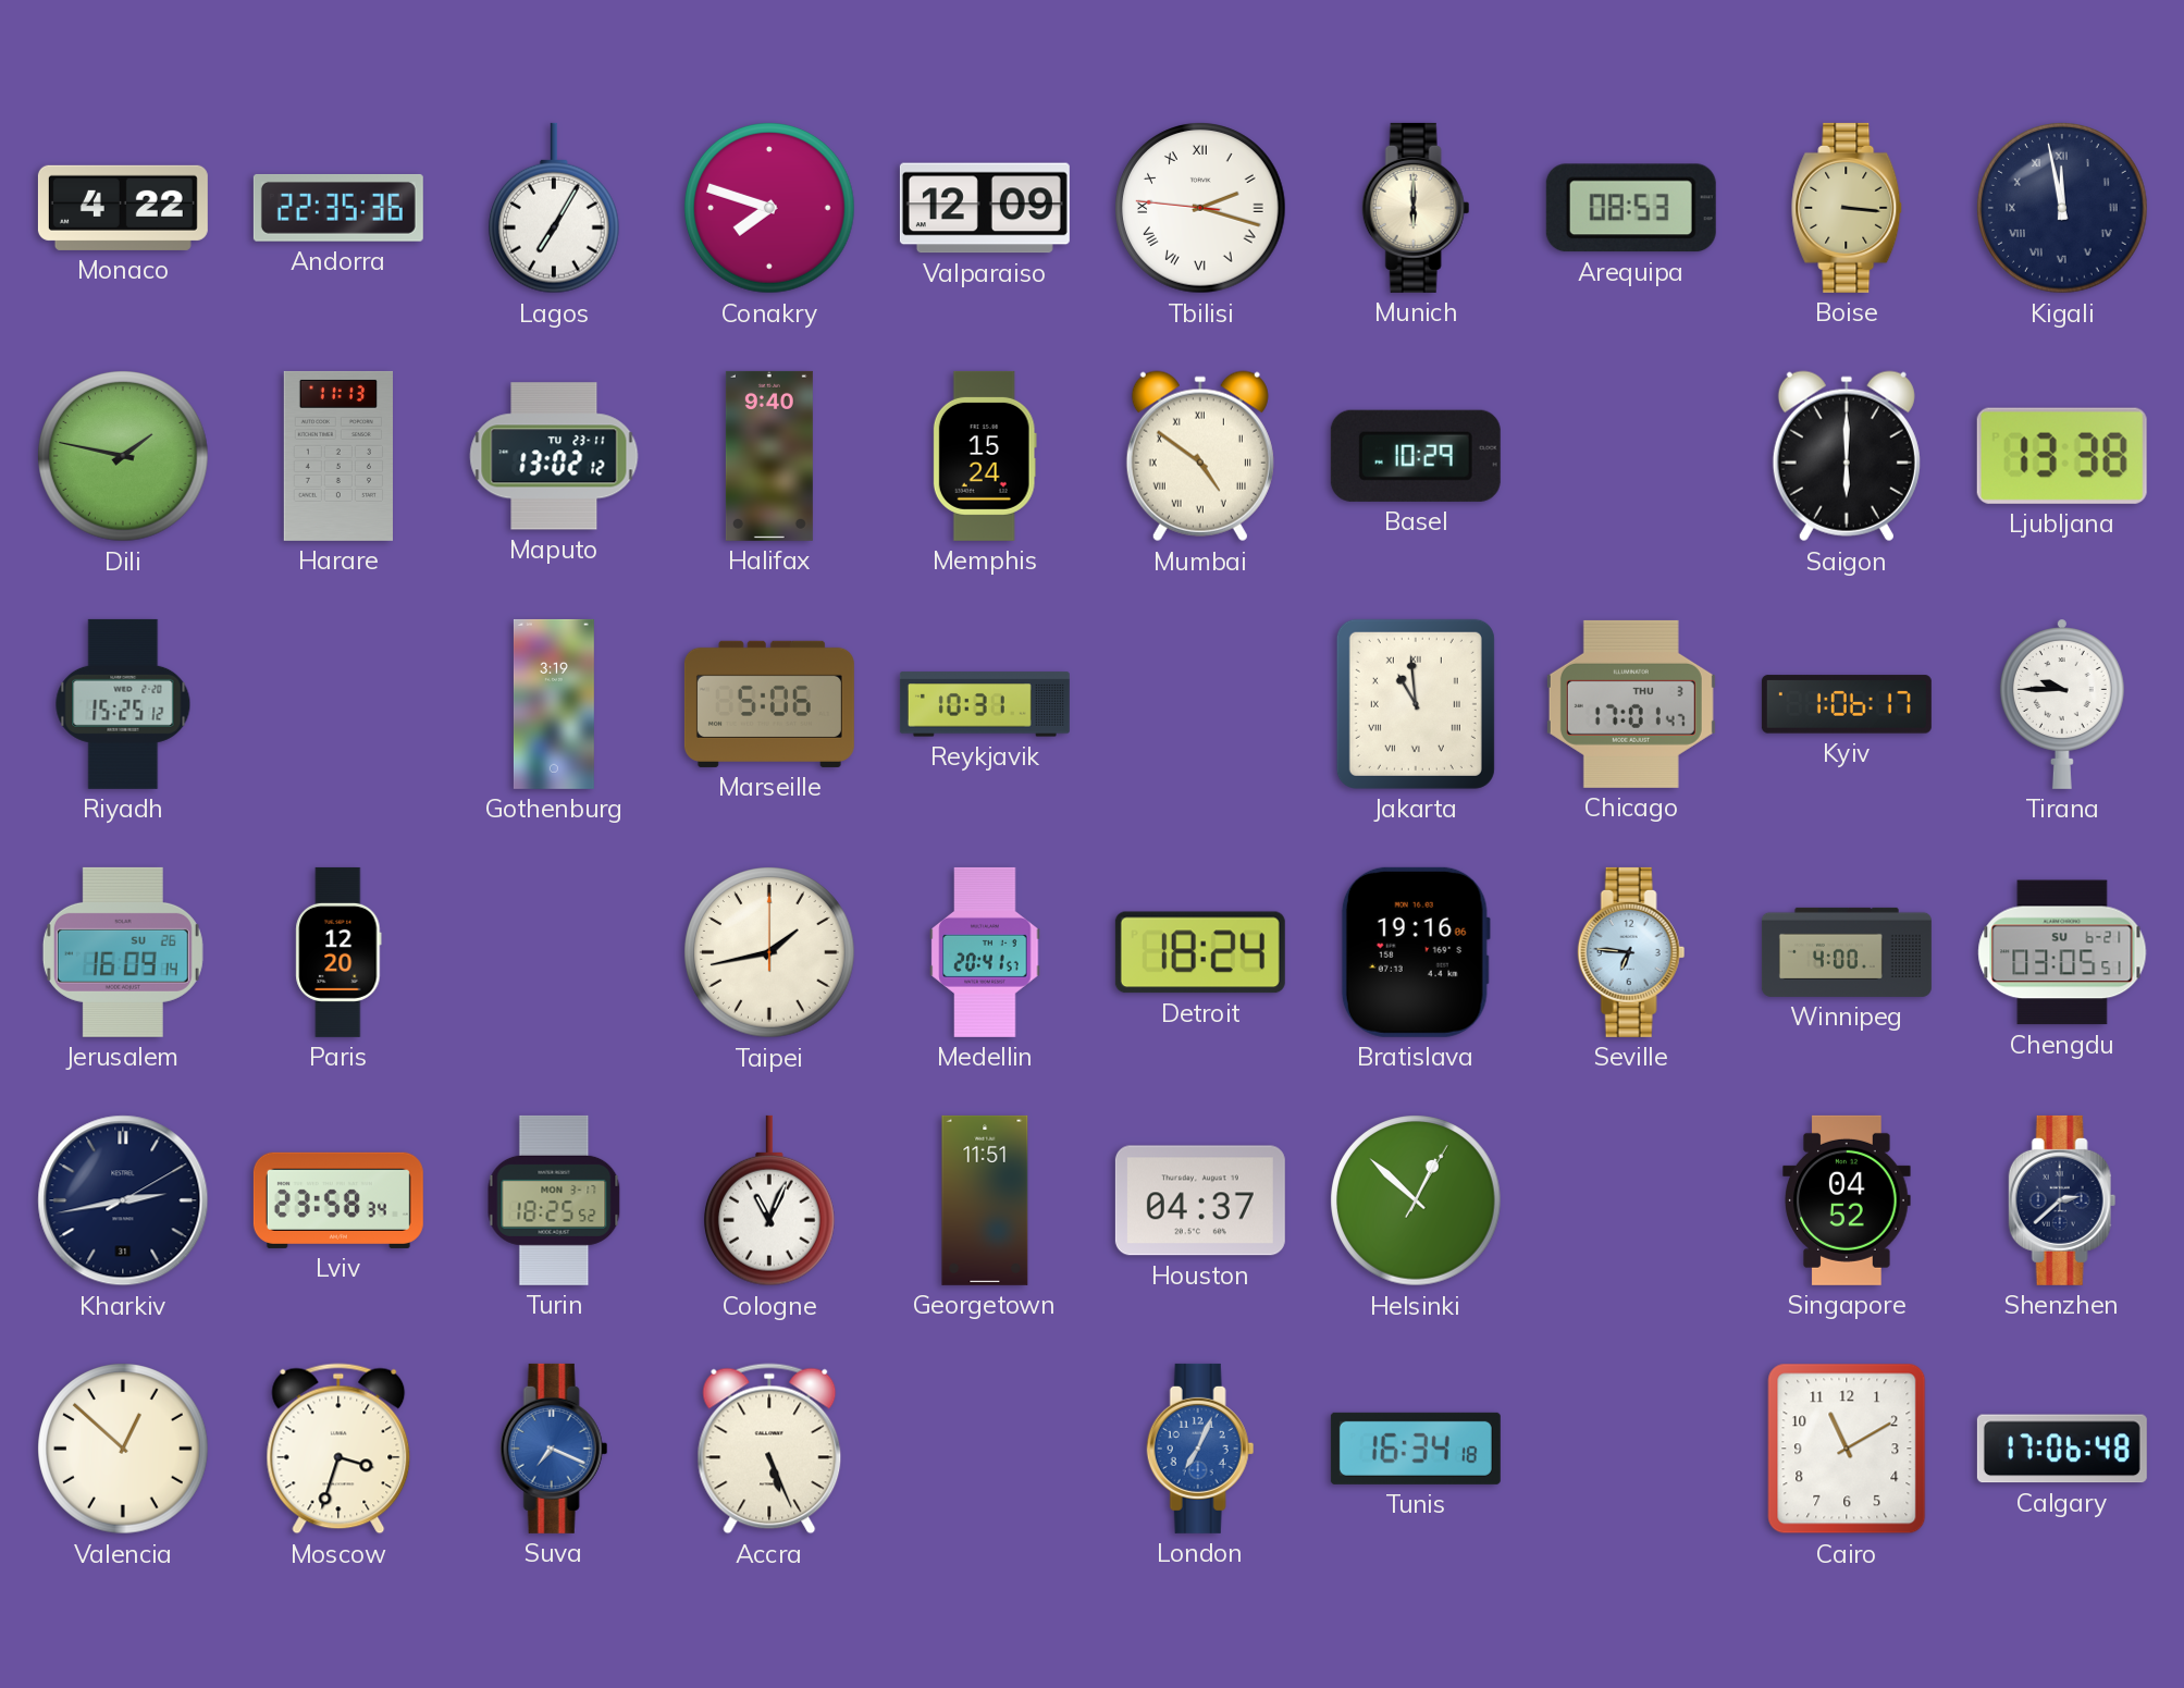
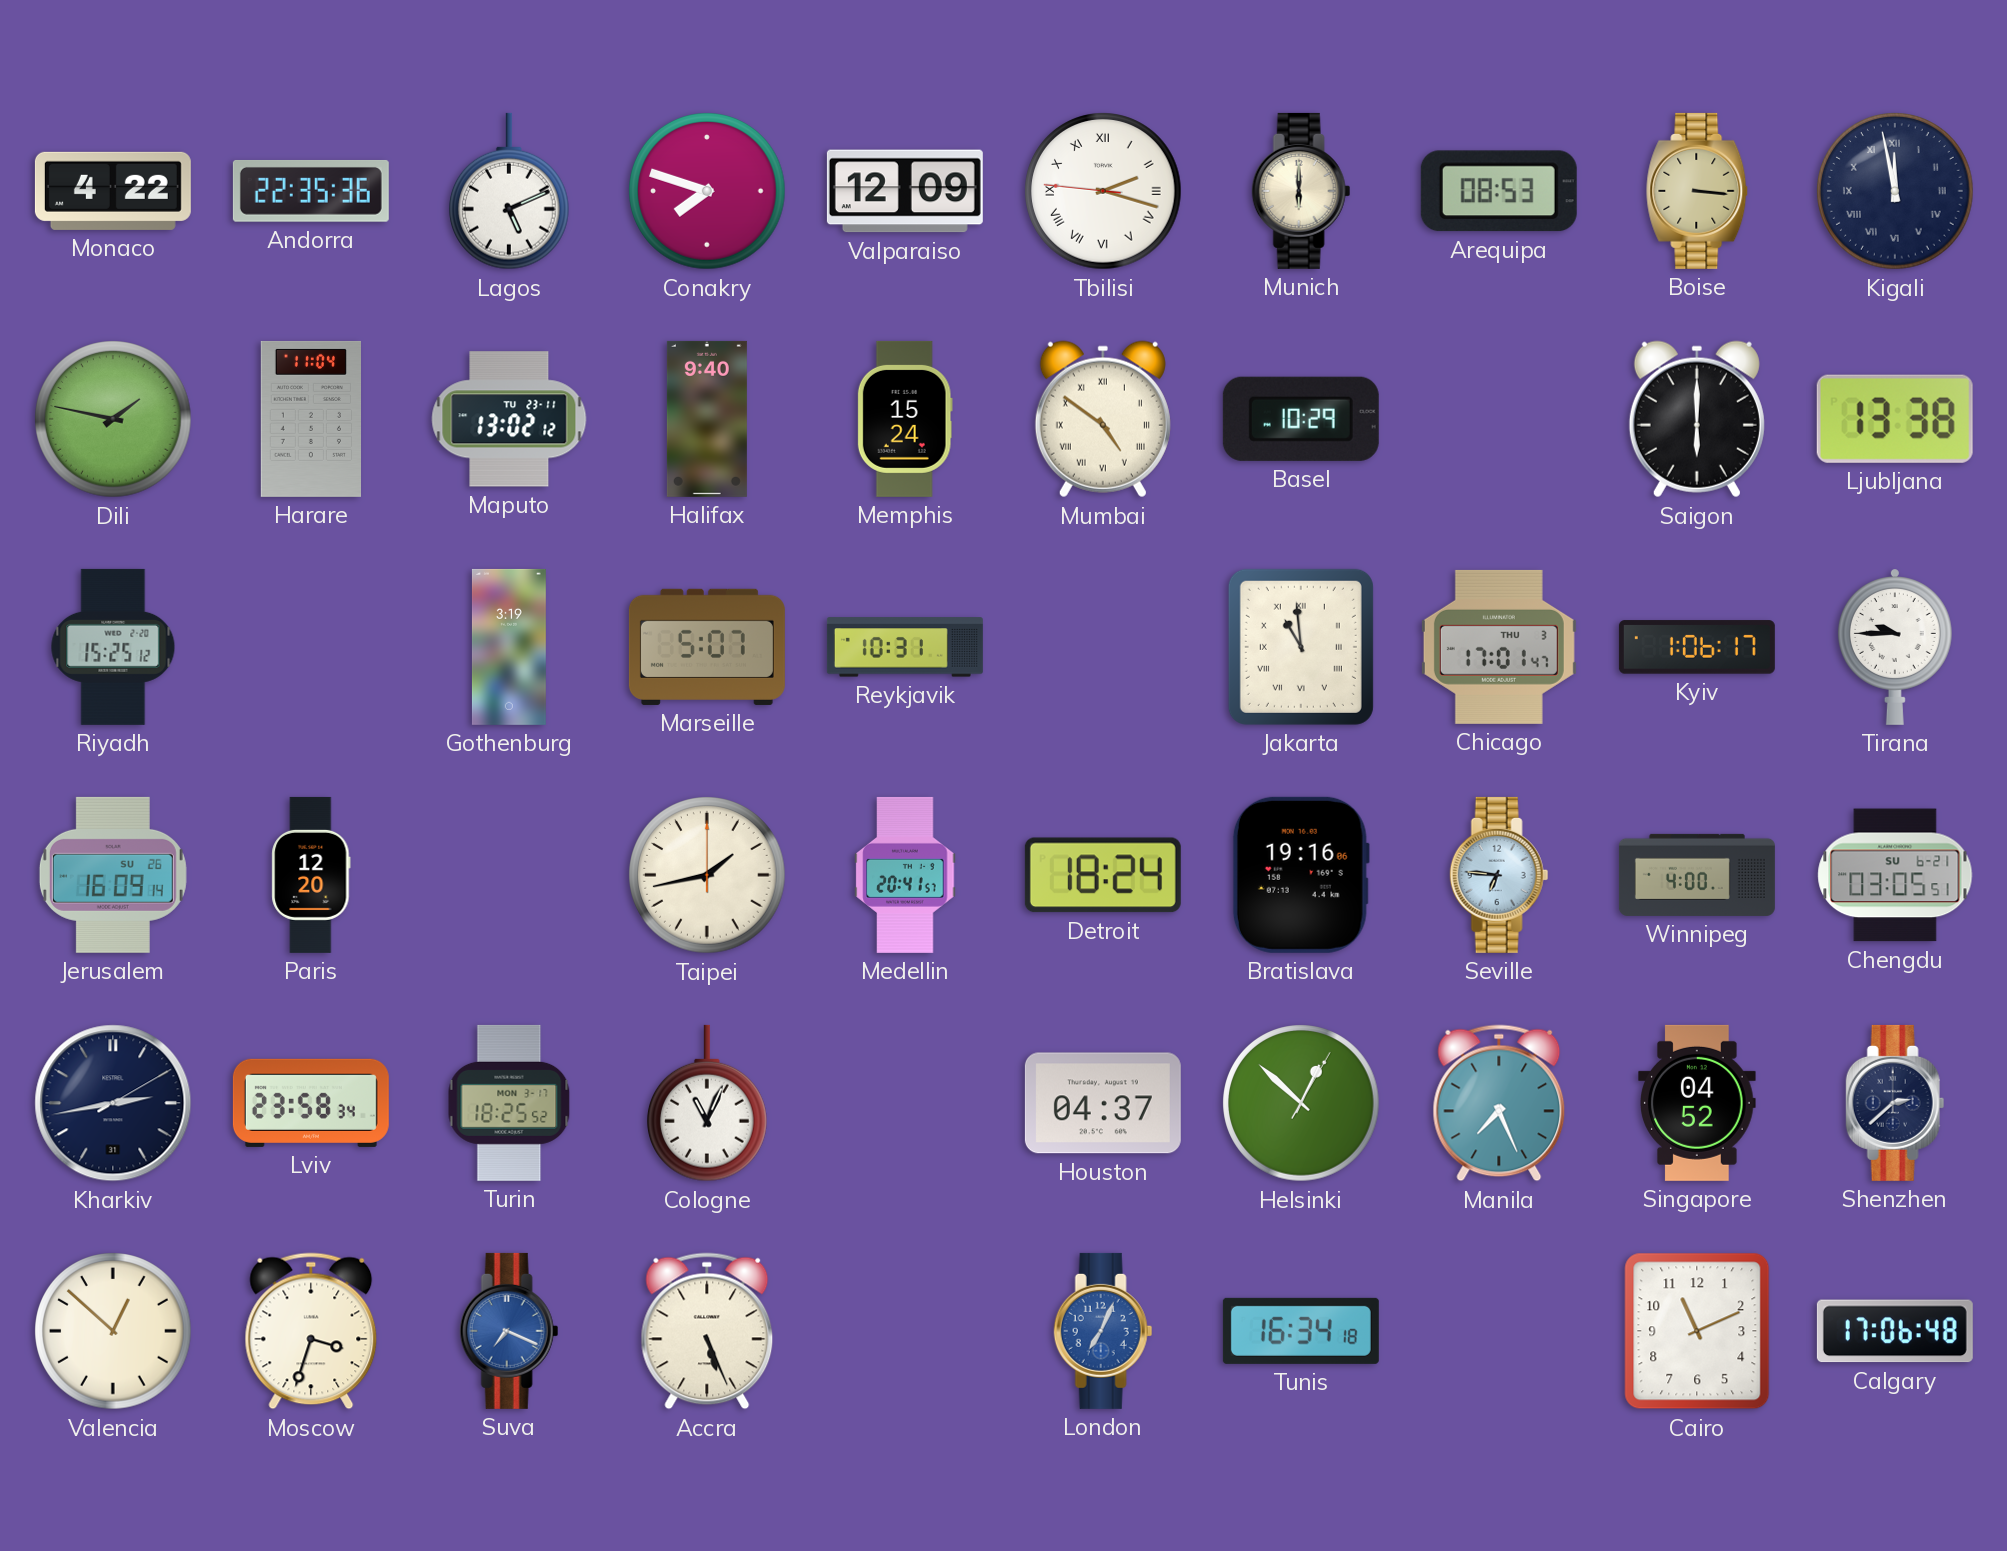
Lagos: 7:05 -> 5:11 (509, 191)
Harare: 11:13 -> 11:04 (310, 419)
Marseille: 5:06 -> 5:07 (707, 647)
Georgetown: 11:51 -> none (985, 1200)
Manila: none -> 7:26 (1499, 1103)
Cairo: 11:10 -> 11:11 (1697, 1331)
